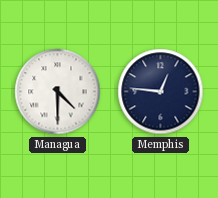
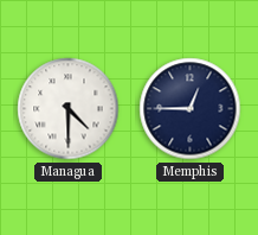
Memphis: 12:46 -> 12:45 (191, 109)
